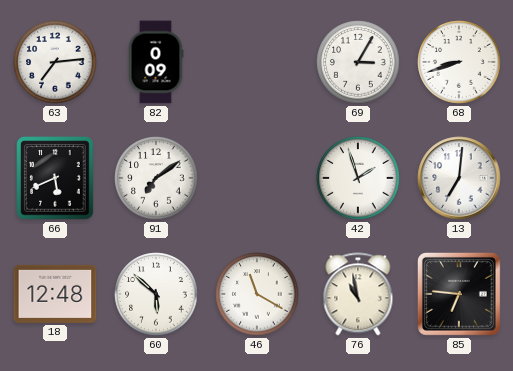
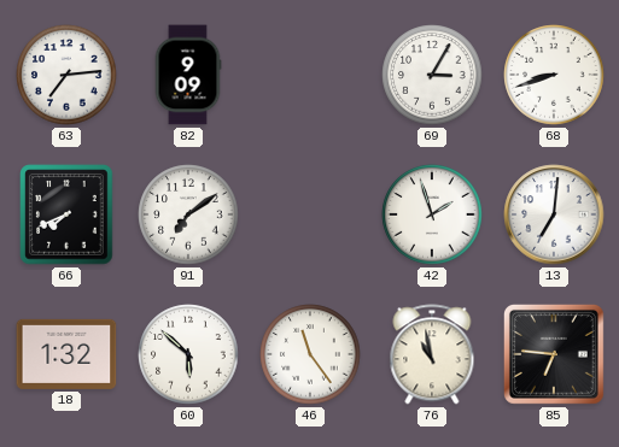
82: 0:09 -> 9:09 (188, 75)
66: 5:41 -> 7:41 (66, 214)
18: 12:48 -> 1:32 (66, 354)
46: 11:20 -> 11:24 (310, 354)
